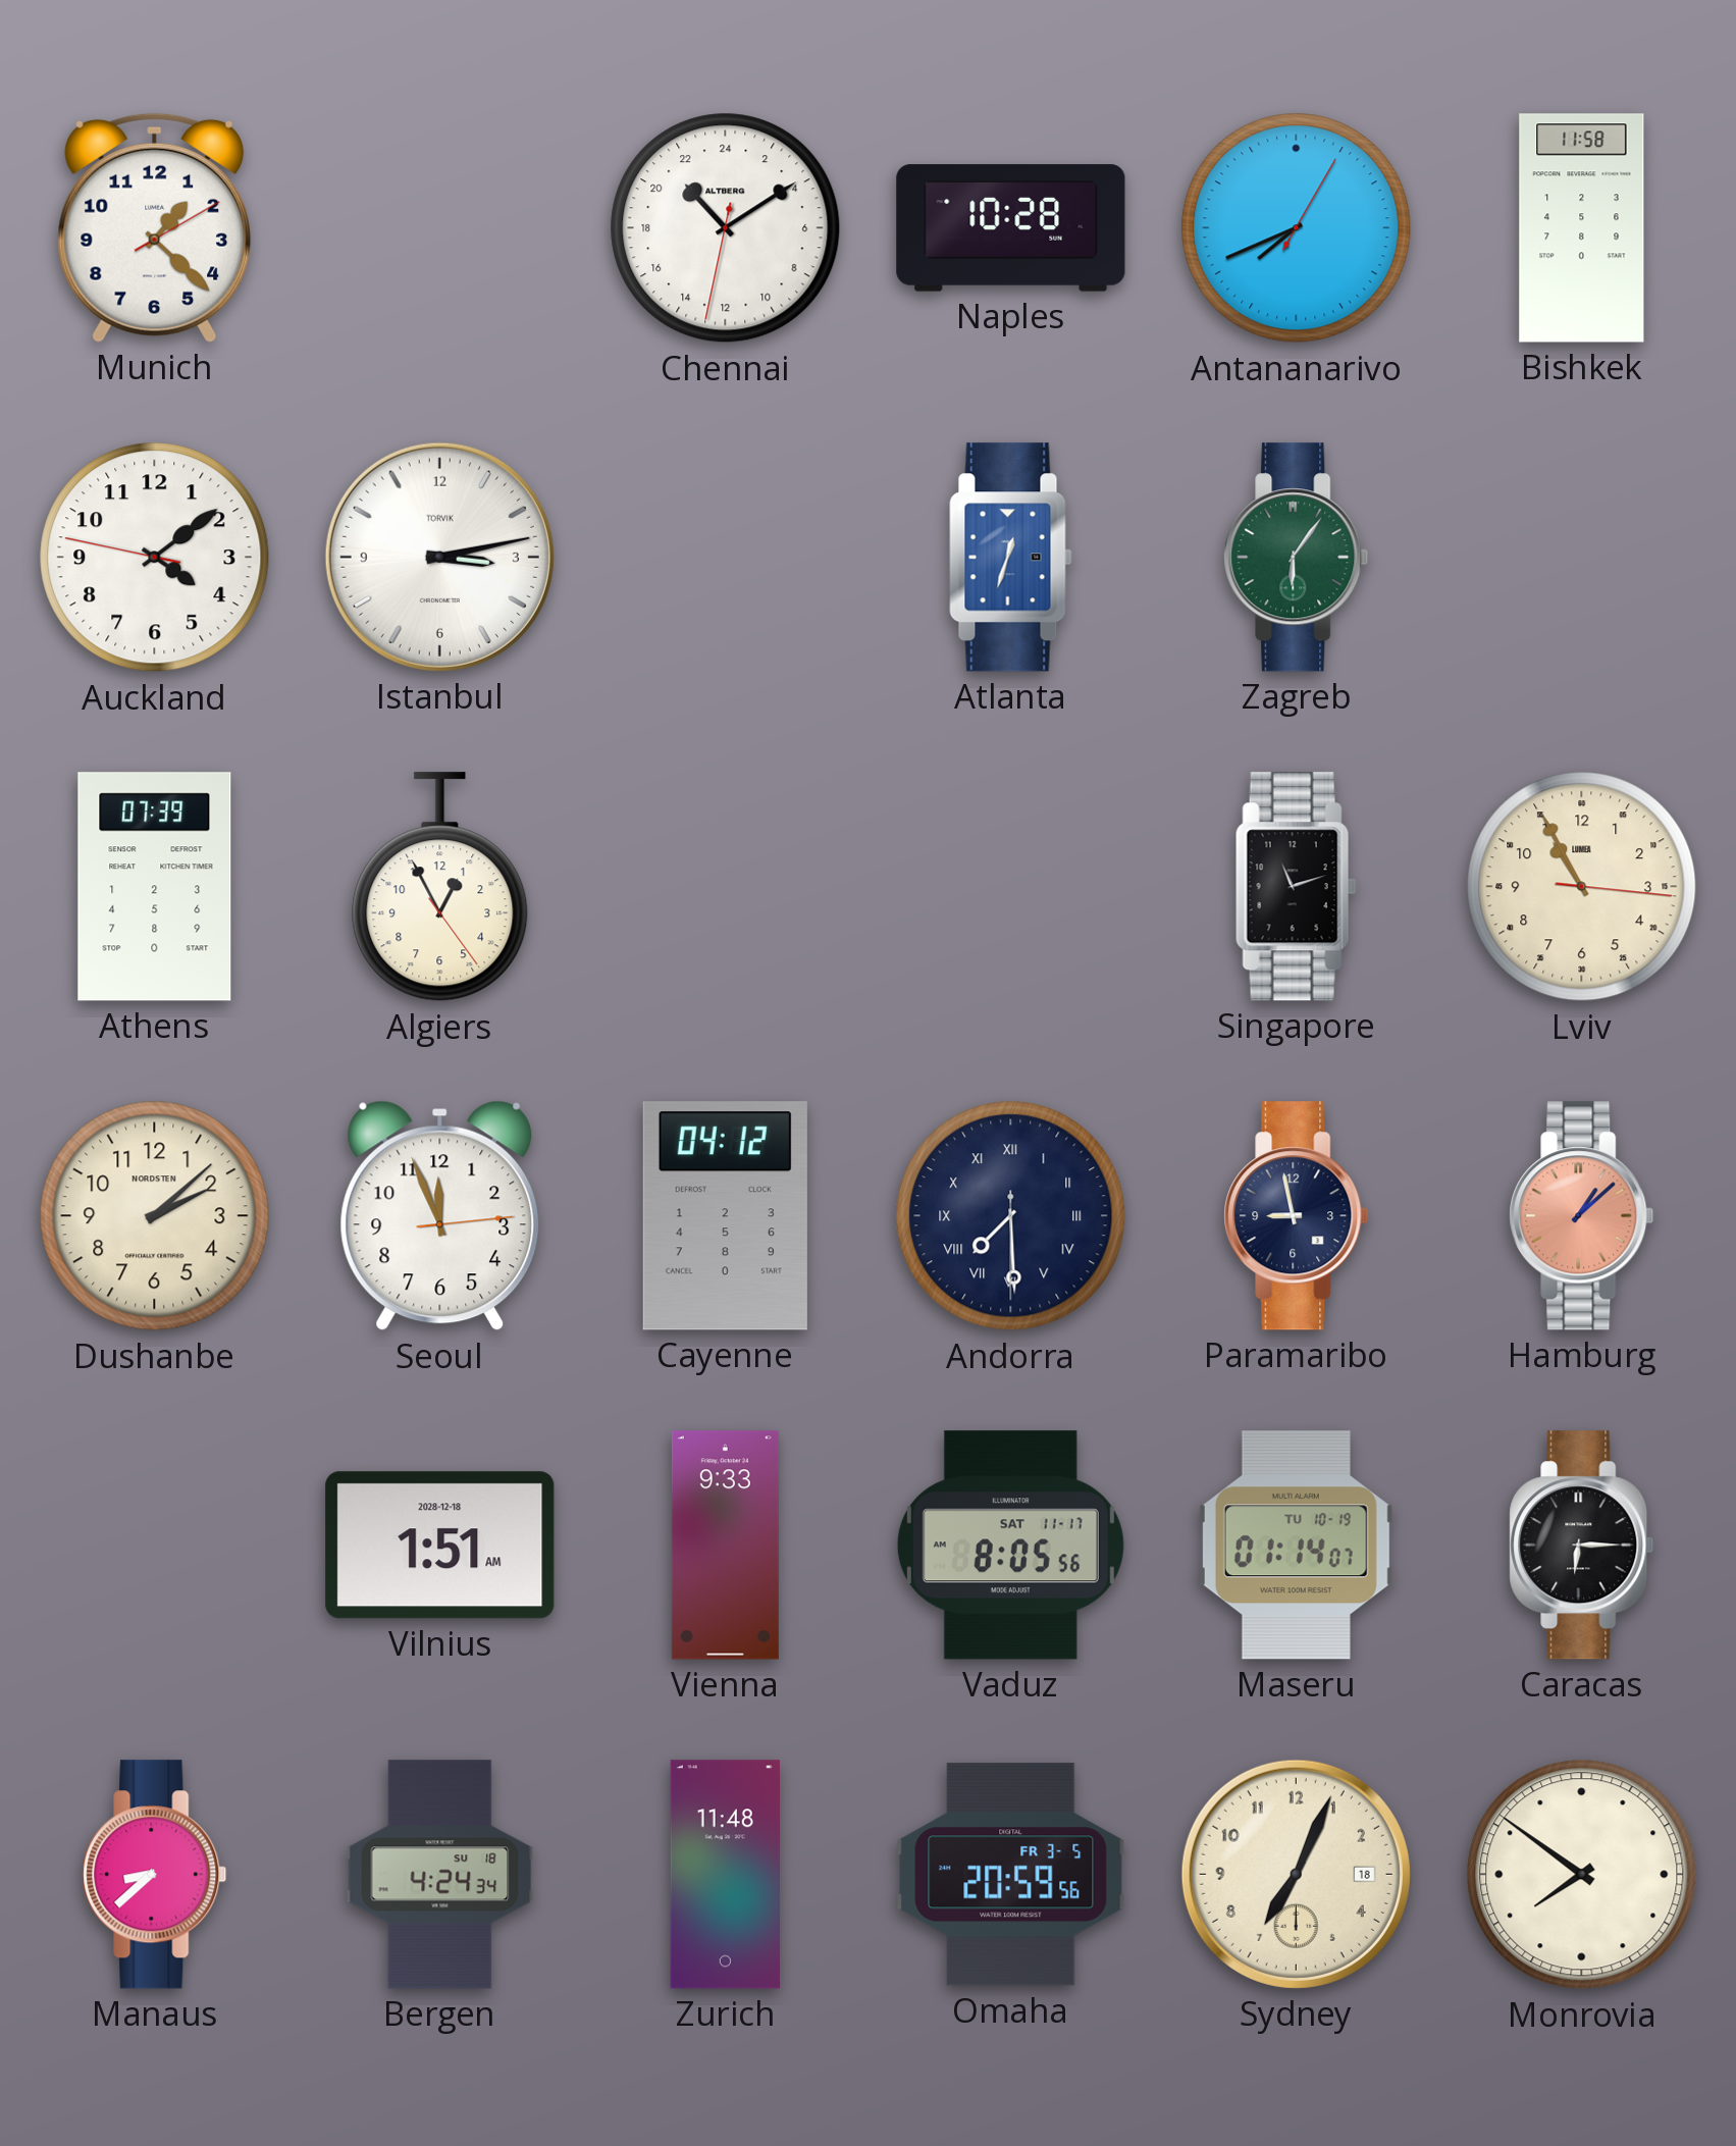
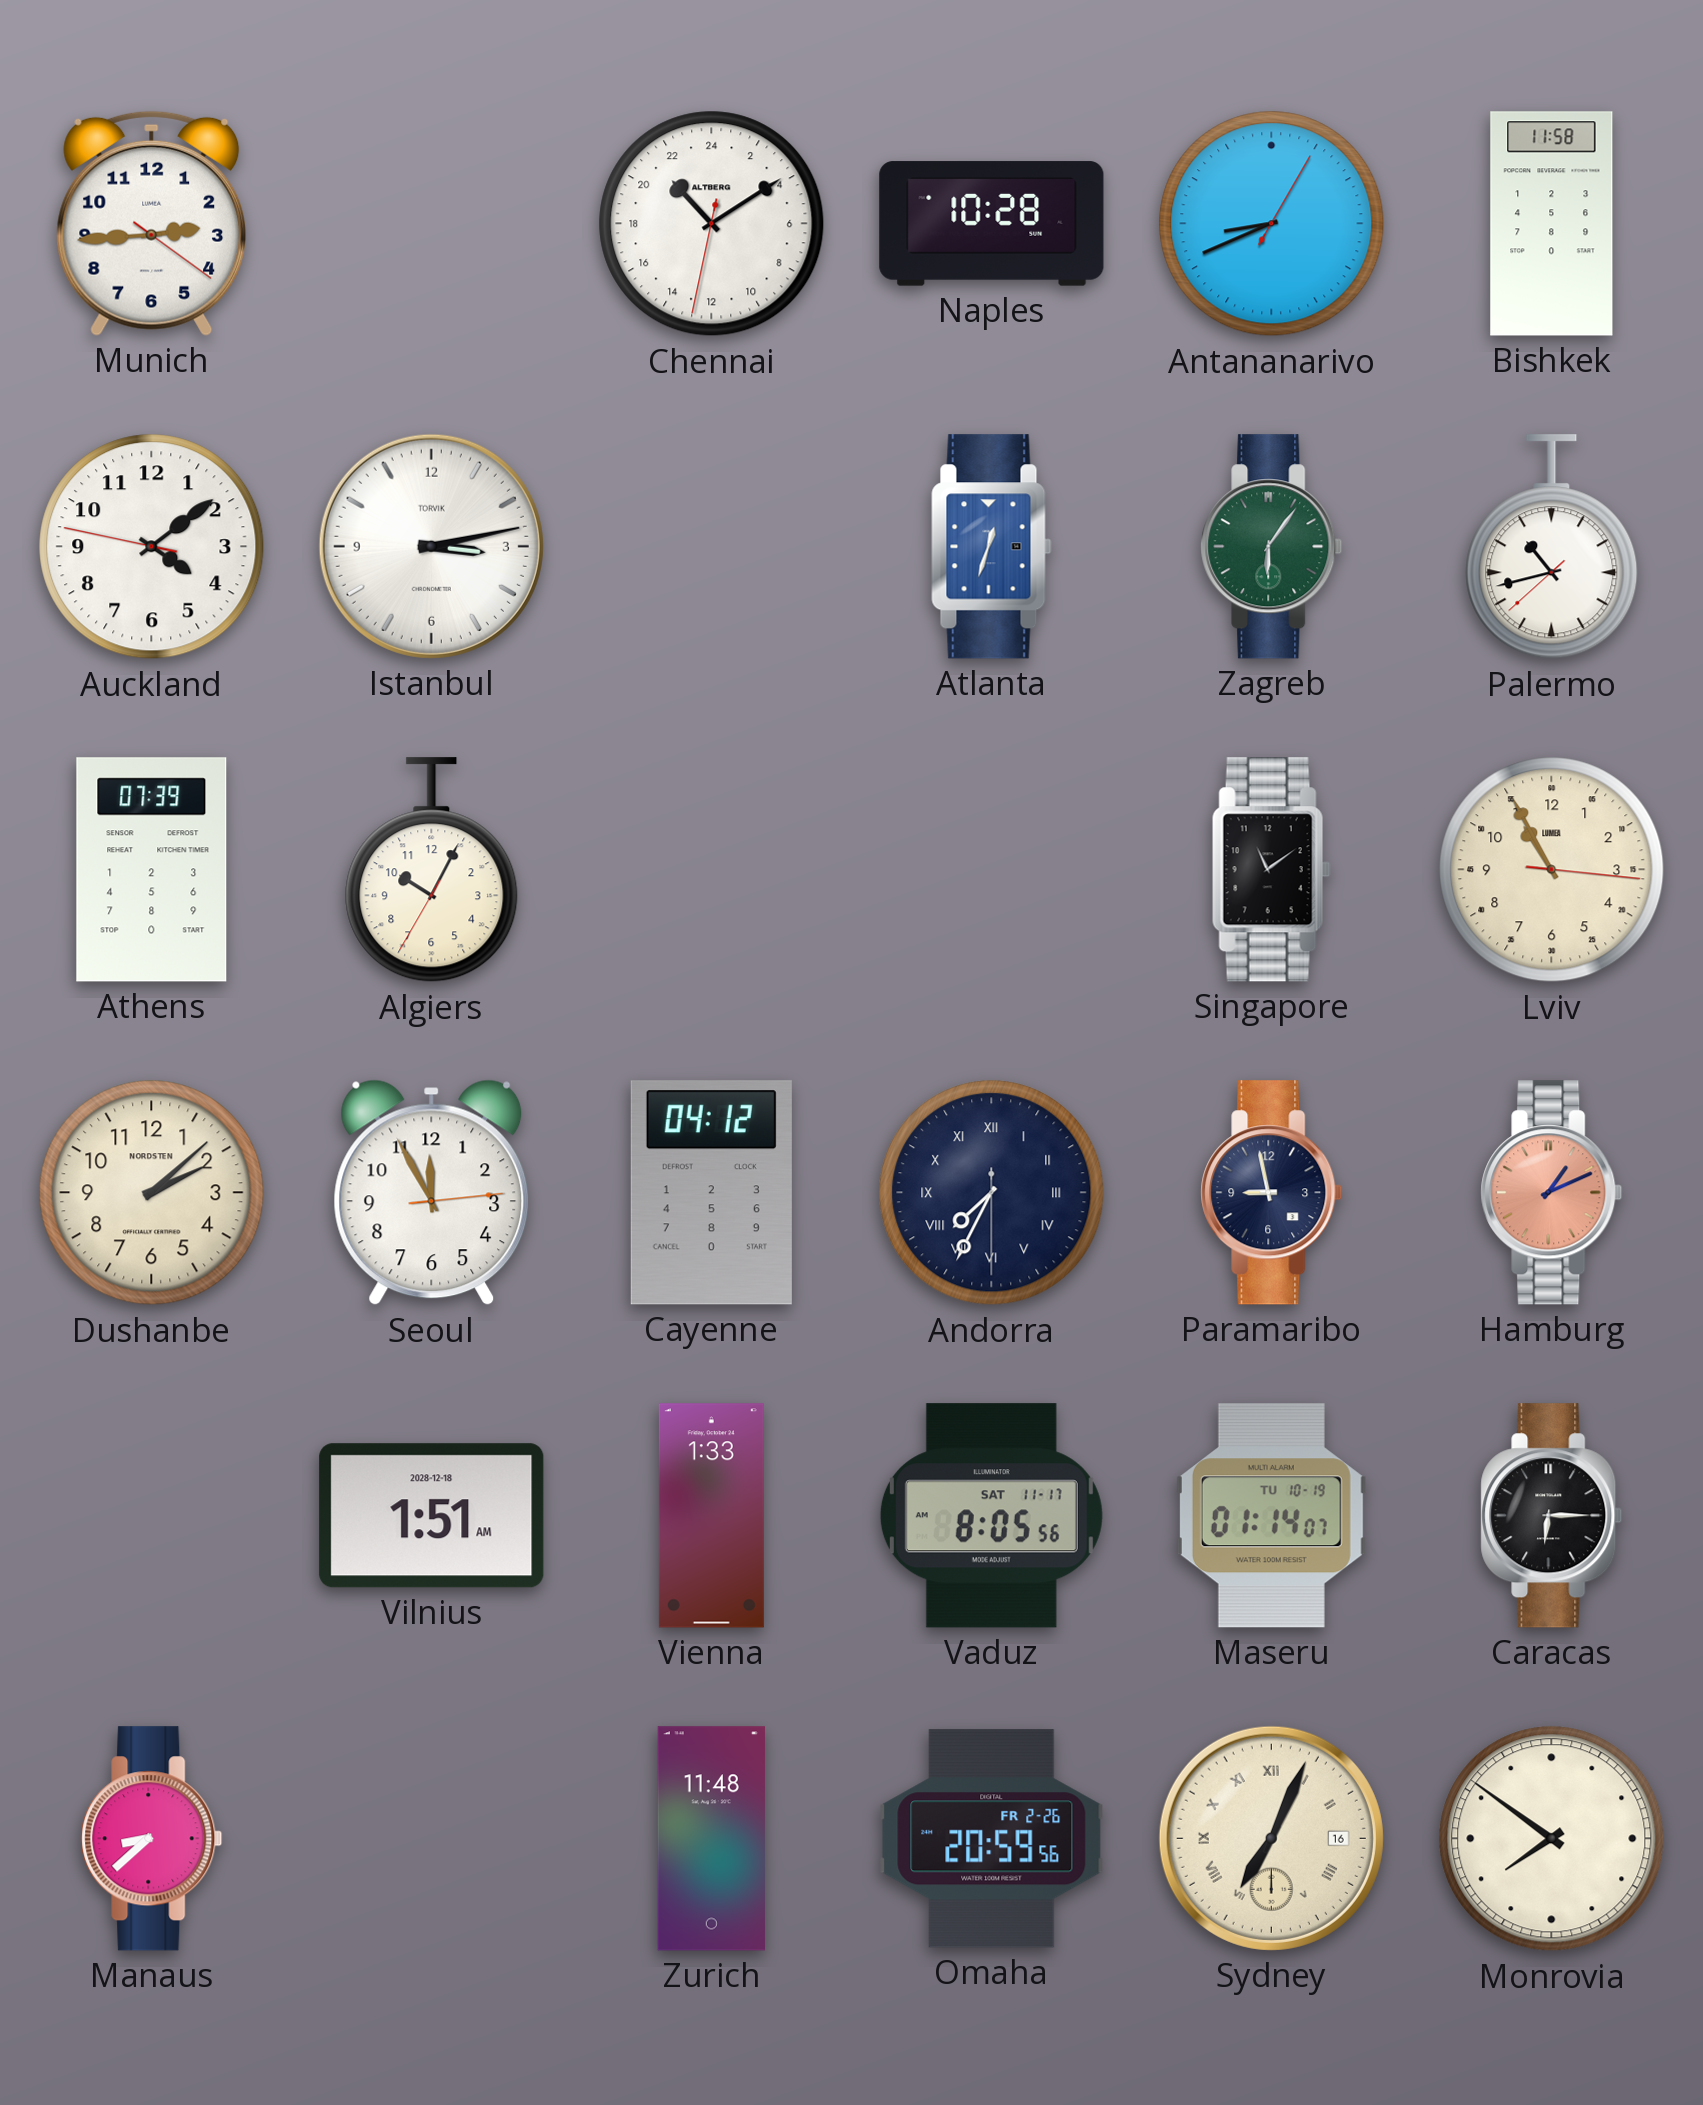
Munich: 1:22 -> 2:44 (152, 223)
Antananarivo: 7:41 -> 8:41 (1272, 224)
Palermo: none -> 10:42 (1552, 547)
Algiers: 12:55 -> 10:04 (432, 870)
Singapore: 11:12 -> 11:09 (1271, 870)
Seoul: 11:56 -> 11:55 (432, 1193)
Andorra: 7:29 -> 7:34 (992, 1193)
Hamburg: 1:08 -> 1:11 (1552, 1193)
Vienna: 9:33 -> 1:33 (711, 1516)
Bergen: 4:24 -> none (440, 1875)
Omaha date: FR 3-5 -> FR 2-26 (992, 1839)
Sydney date: 18 -> 16 (1271, 1838)
Sydney numerals: Arabic -> Roman (1271, 1838)
